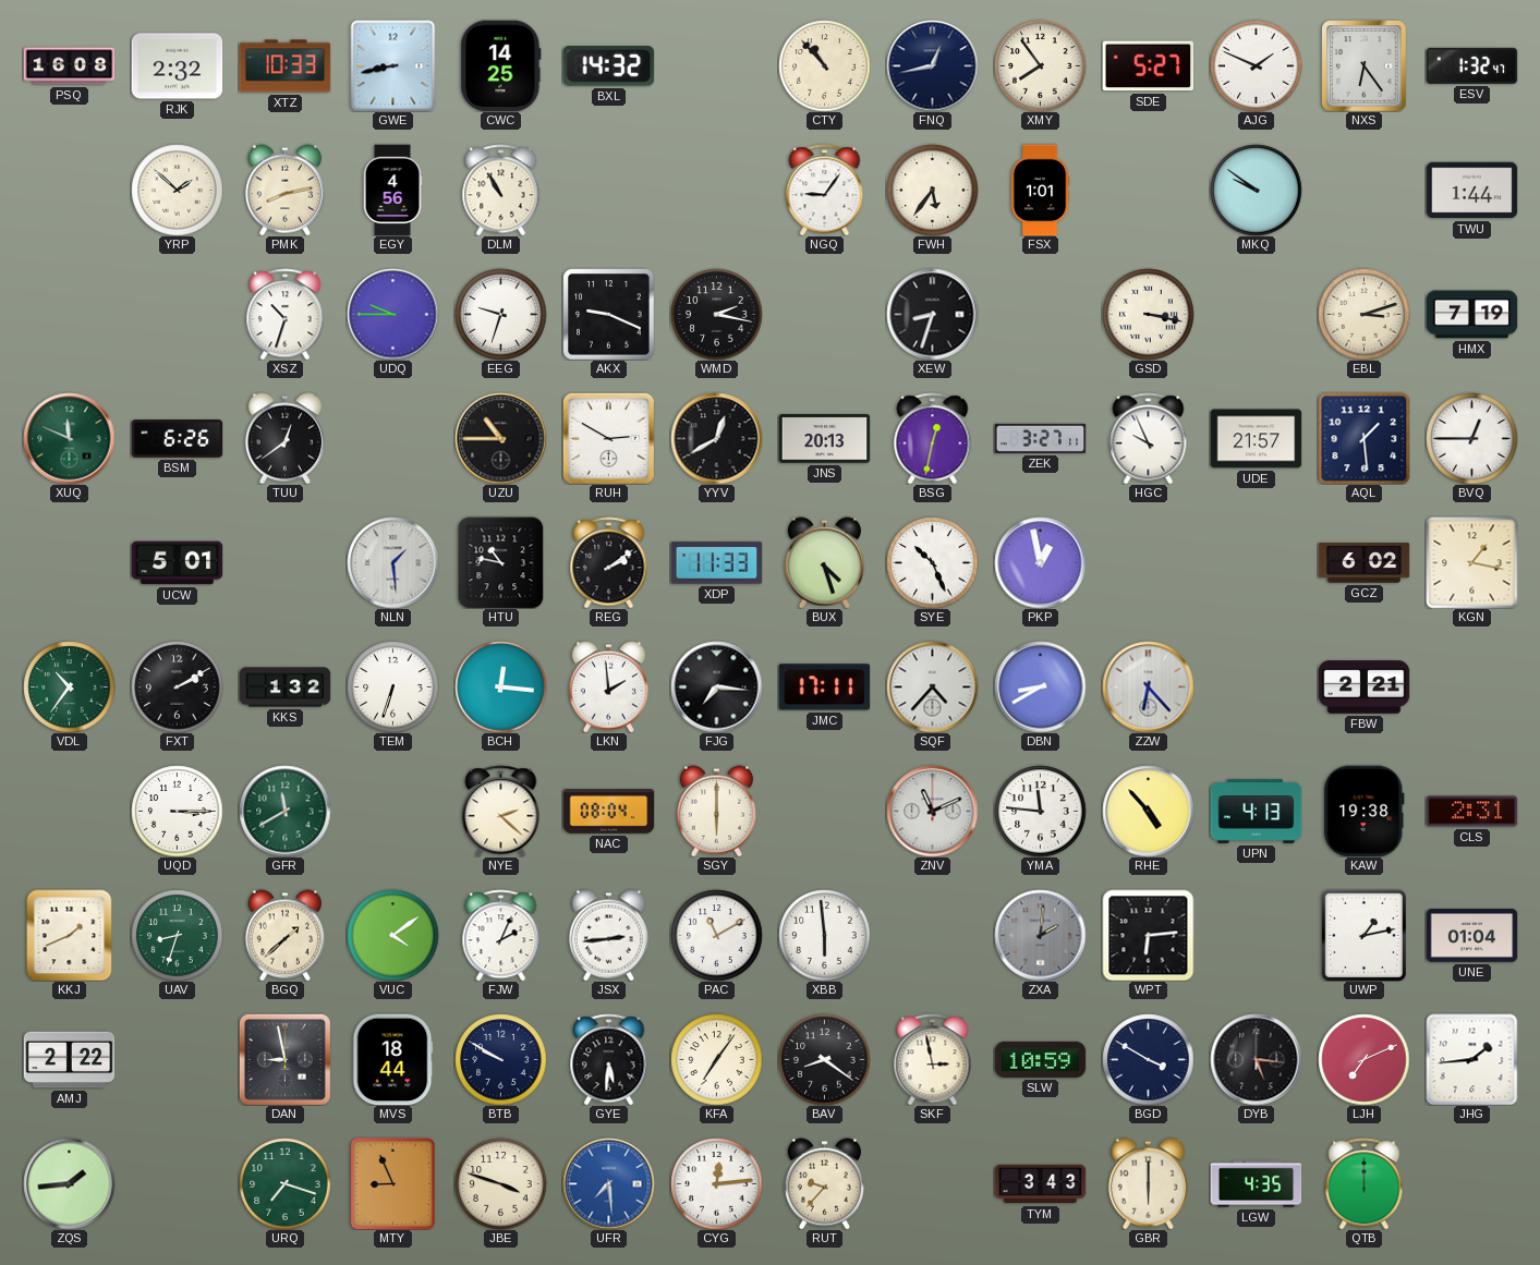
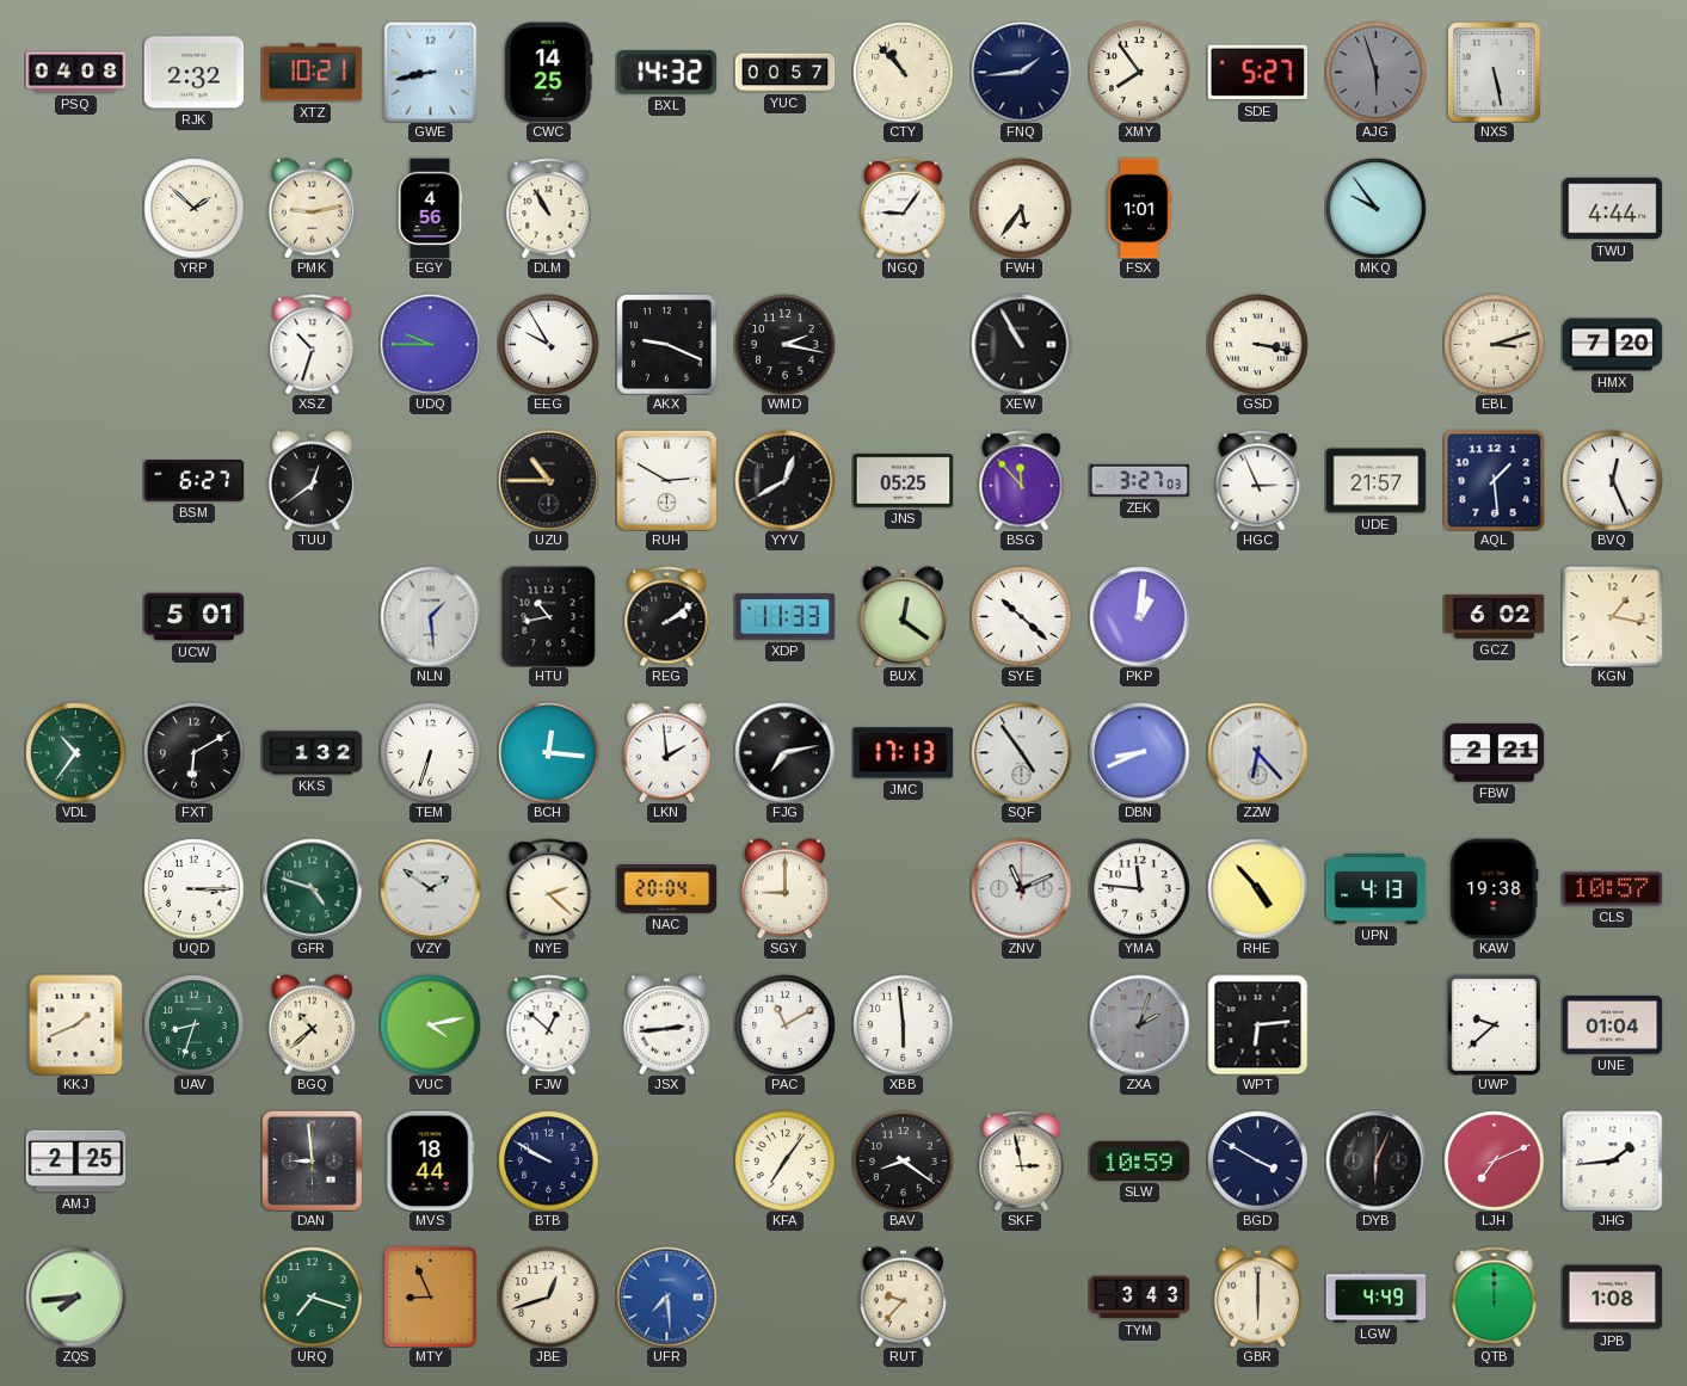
PSQ: 16:08 -> 04:08 (75, 73)
XTZ: 10:33 -> 10:21 (312, 73)
YUC: none -> 00:57 (784, 73)
FNQ: 12:43 -> 1:44 (1021, 72)
AJG: 1:49 -> 5:57 (1375, 72)
AJG dial: white -> grey (1375, 72)
NXS: 6:24 -> 5:28 (1495, 72)
ESV: 1:32 -> none (1471, 65)
PMK: 8:13 -> 9:13 (312, 208)
MKQ: 9:51 -> 9:54 (1375, 208)
TWU: 1:44 -> 4:44 (1612, 209)
EEG: 9:33 -> 9:55 (548, 344)
XEW: 8:33 -> 10:55 (1021, 344)
HMX: 7:19 -> 7:20 (1612, 345)
XUQ: 11:49 -> none (69, 438)
BSM: 6:26 -> 6:27 (193, 481)
JNS: 20:13 -> 05:25 (903, 481)
BSG: 12:32 -> 11:53 (1022, 480)
ZEK: 3:27:11 -> 3:27:03 (1139, 480)
HGC: 9:56 -> 2:56 (1258, 480)
BVQ: 12:45 -> 12:26 (1612, 480)
HTU: 10:47 -> 10:43 (549, 616)
BUX: 4:27 -> 12:21 (903, 616)
SYE: 10:26 -> 10:22 (1021, 616)
PKP: 12:58 -> 1:01 (1139, 616)
FXT: 2:10 -> 6:10 (193, 752)
FJG: 7:16 -> 7:13 (784, 752)
JMC: 17:11 -> 17:13 (903, 753)
SQF: 4:37 -> 4:54 (1021, 752)
DBN: 8:40 -> 8:41 (1139, 752)
GFR: 11:40 -> 4:48 (312, 888)
VZY: none -> 1:51 (430, 888)
NAC: 08:04 -> 20:04 (666, 889)
SGY: 6:00 -> 9:00 (784, 888)
CLS: 2:31 -> 10:57 (1612, 889)
BGQ: 1:38 -> 10:38 (312, 1024)
VUC: 4:09 -> 4:13 (430, 1024)
FJW: 2:04 -> 12:52 (549, 1024)
ZXA: 2:01 -> 2:03 (1139, 1024)
UWP: 1:13 -> 9:38 (1494, 1024)
AMJ: 2:22 -> 2:25 (75, 1162)
DAN: 8:58 -> 8:59 (312, 1160)
GYE: 5:31 -> none (609, 1059)
DYB: 5:16 -> 6:04 (1375, 1160)
ZQS: 1:44 -> 7:44 (75, 1296)
JBE: 3:48 -> 12:42 (548, 1296)
CYG: 12:14 -> none (716, 1183)
LGW: 4:35 -> 4:49 (1375, 1298)
JPB: none -> 1:08 (1612, 1298)
